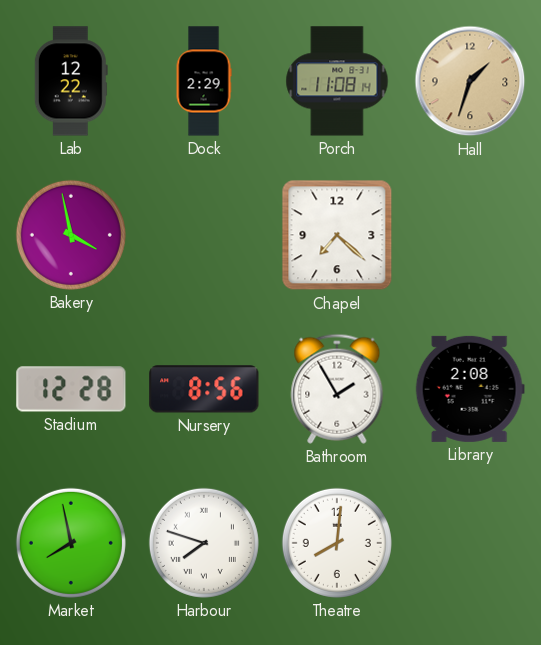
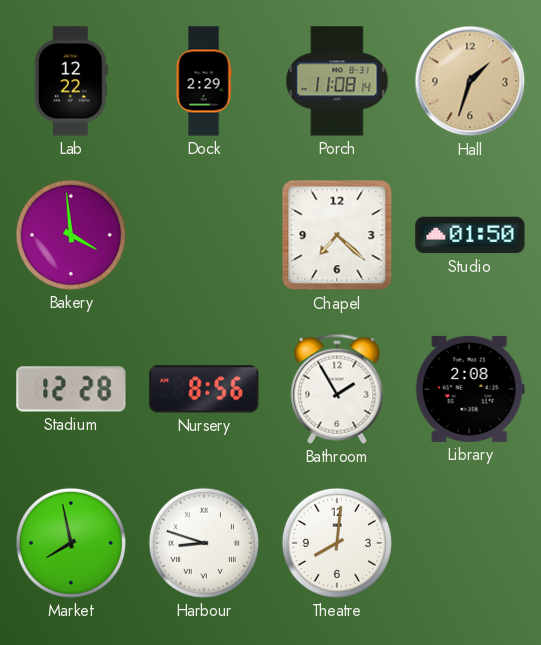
Bakery: 3:58 -> 3:59 (71, 235)
Studio: none -> 01:50 (470, 235)
Harbour: 7:48 -> 8:48 (204, 543)
